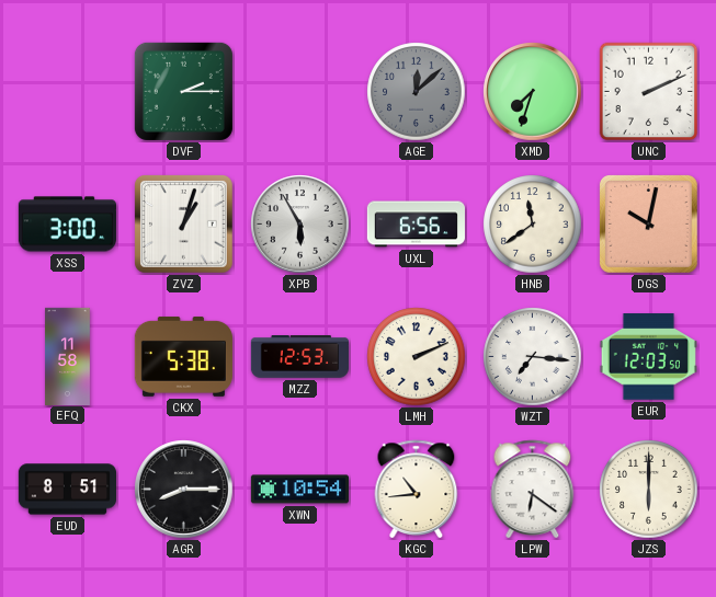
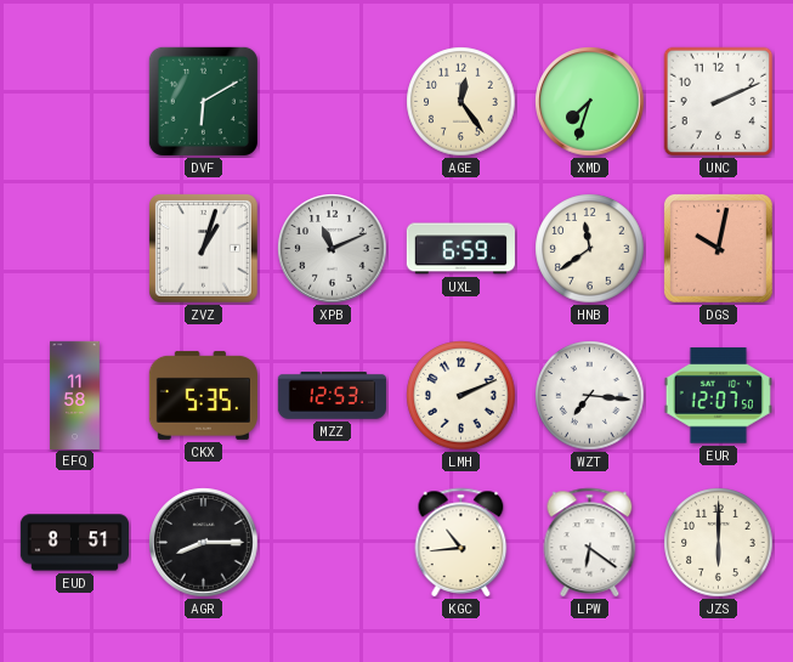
DVF: 2:15 -> 6:10 (203, 101)
AGE: 12:08 -> 12:24 (461, 102)
AGE dial: grey -> cream (461, 102)
XSS: 3:00 -> none (67, 225)
XPB: 5:55 -> 11:11 (333, 249)
UXL: 6:56 -> 6:59 (460, 249)
CKX: 5:38 -> 5:35 (203, 395)
EUR: 12:03 -> 12:07 (718, 396)
XWN: 10:54 -> none (299, 490)
